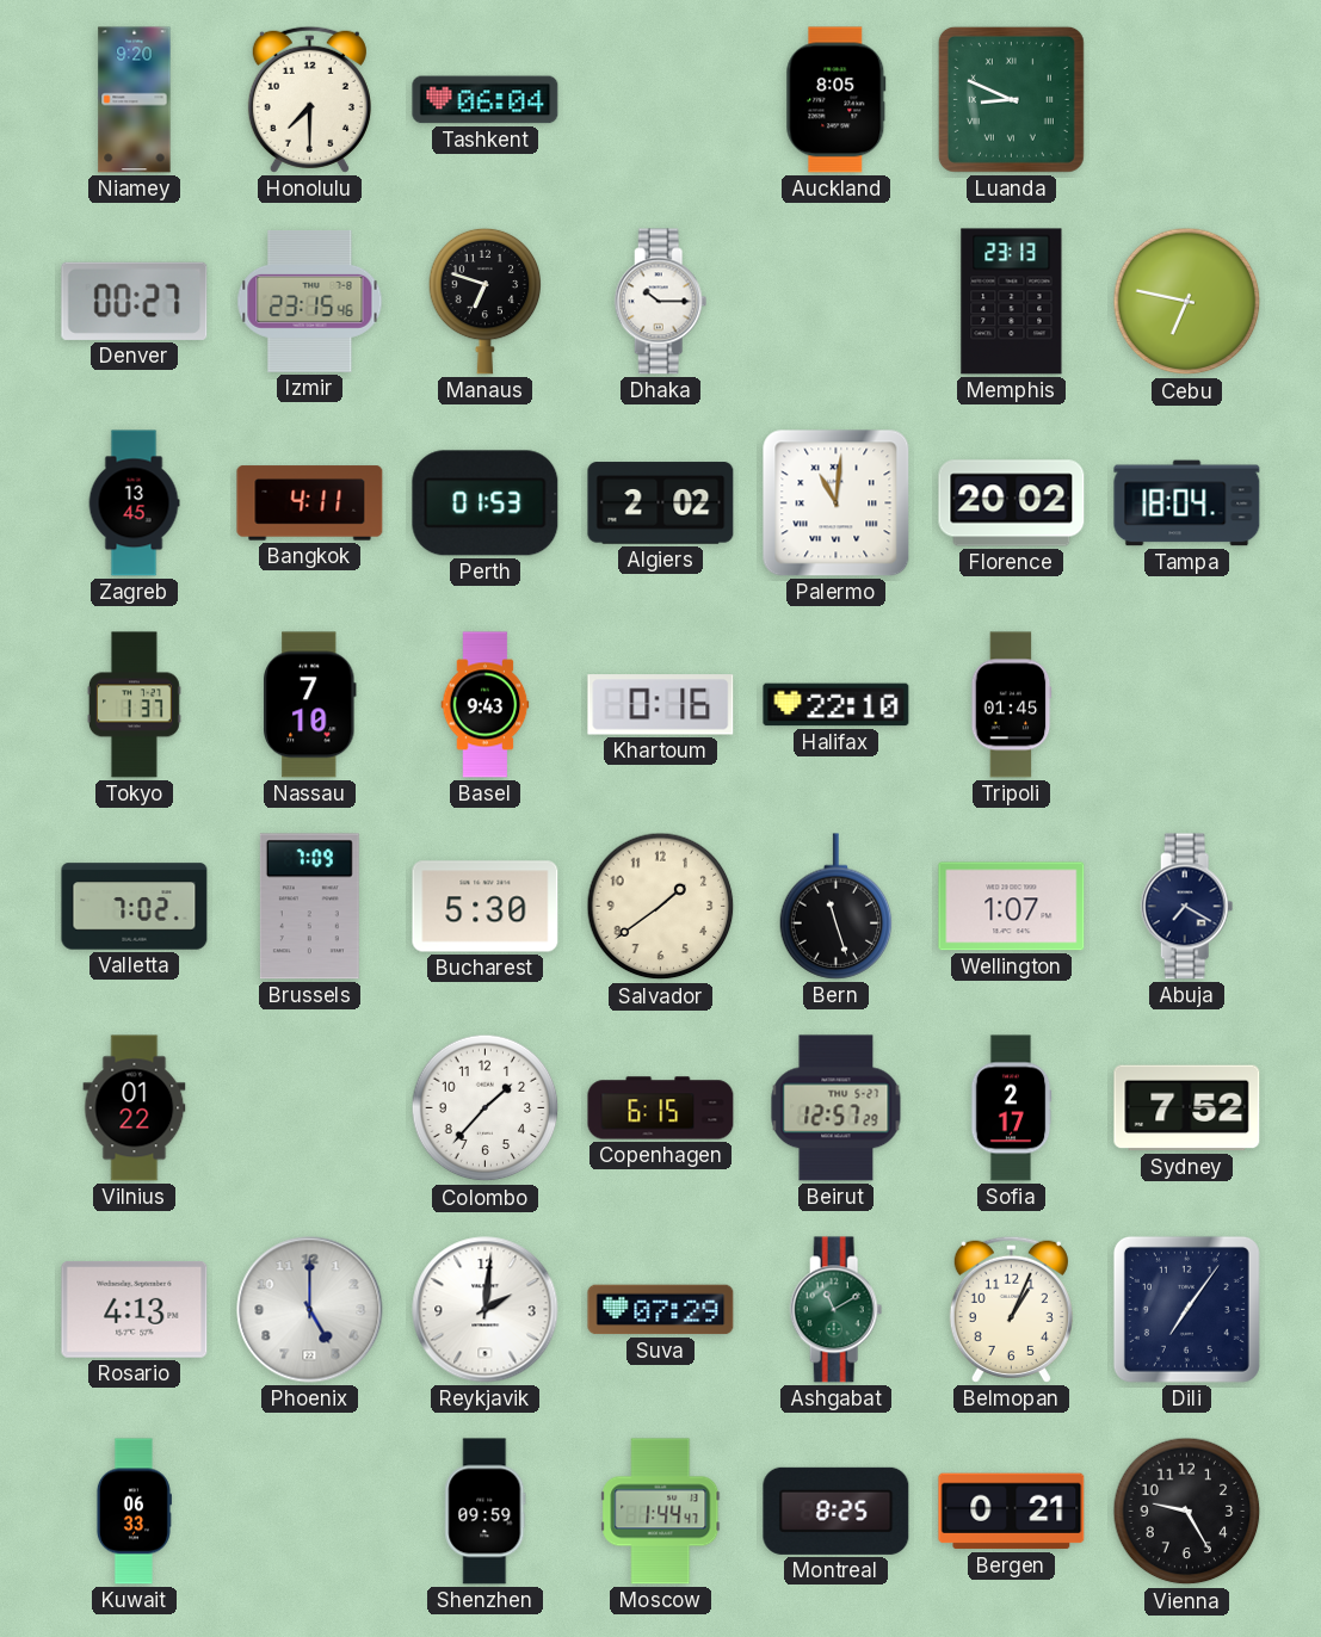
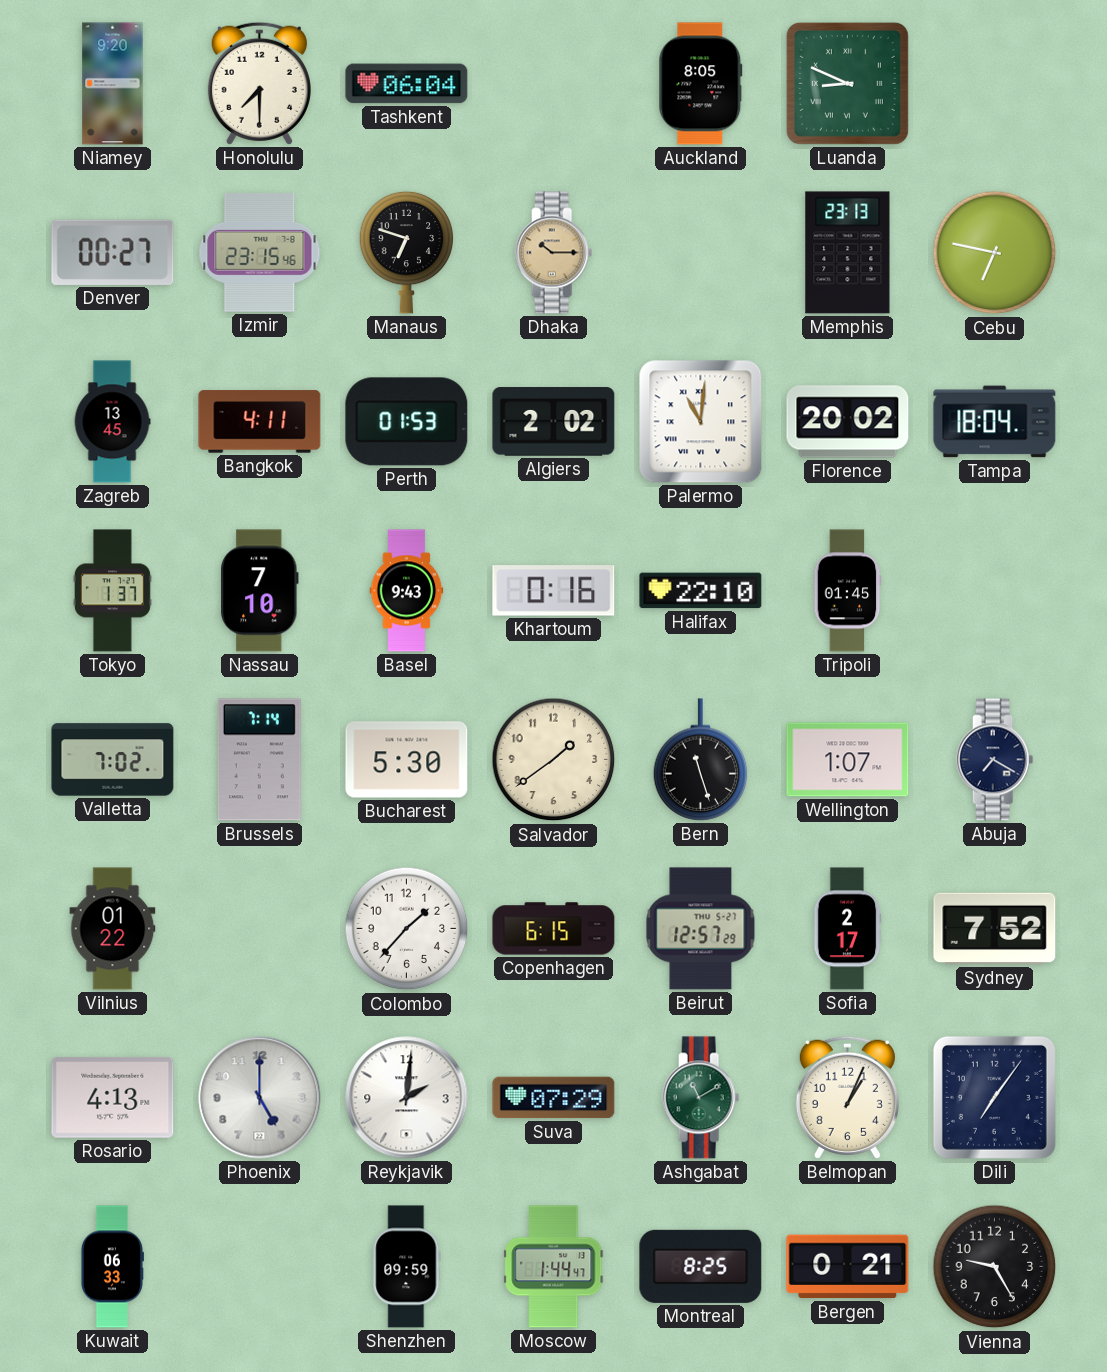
Dhaka dial: white -> champagne (554, 253)
Brussels: 7:09 -> 7:14 (259, 760)
